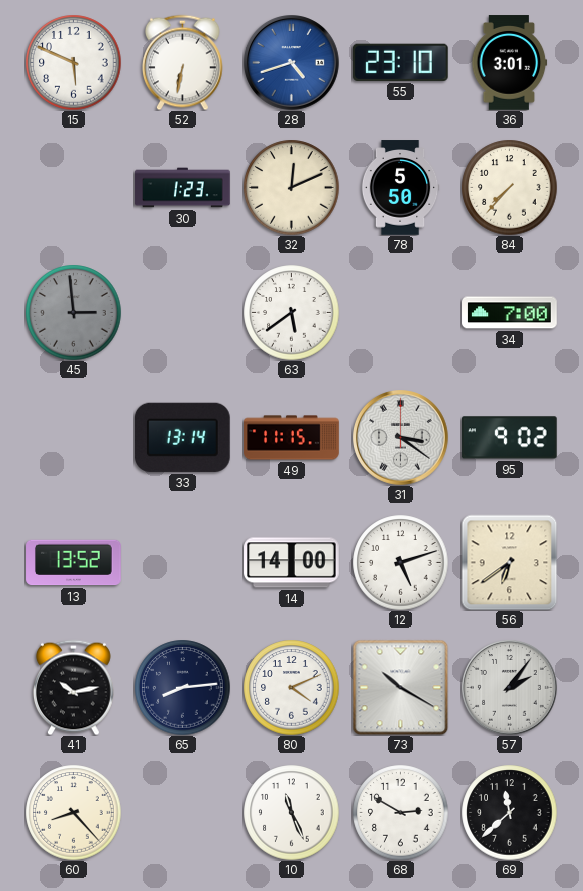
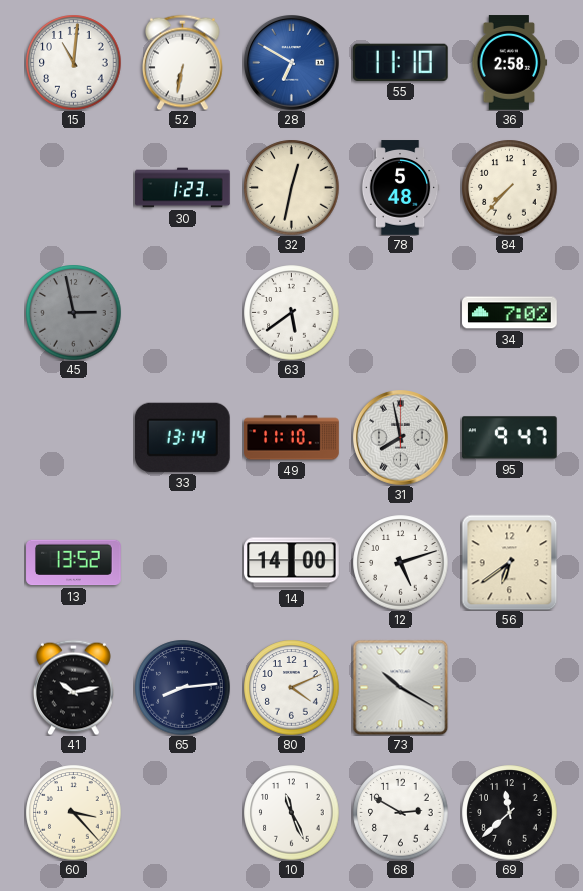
15: 5:49 -> 11:01 (73, 62)
28: 4:42 -> 6:50 (292, 63)
55: 23:10 -> 11:10 (400, 62)
36: 3:01 -> 2:58 (510, 63)
32: 12:11 -> 12:32 (291, 187)
78: 5:50 -> 5:48 (400, 188)
45: 2:59 -> 2:58 (73, 312)
34: 7:00 -> 7:02 (510, 313)
49: 11:15 -> 11:10 (292, 438)
31: 3:21 -> 7:58 (401, 438)
95: 9:02 -> 9:47 (509, 438)
57: 2:06 -> none (510, 688)
60: 8:23 -> 3:23 (73, 812)
